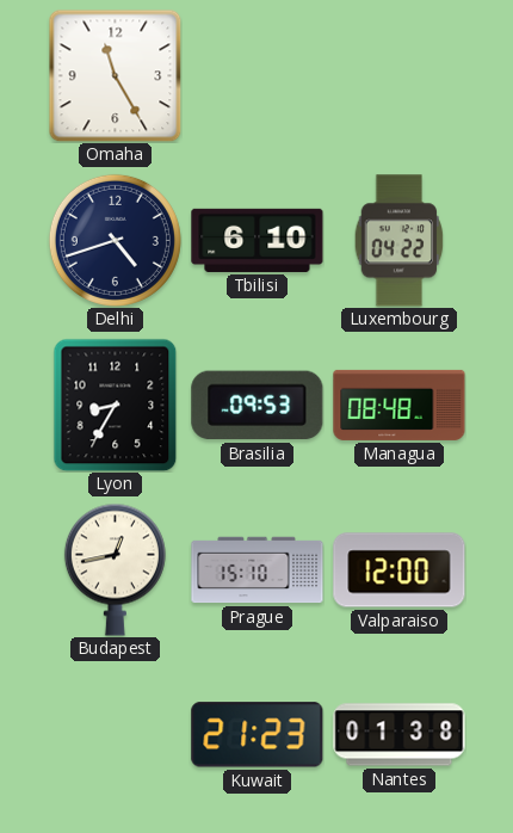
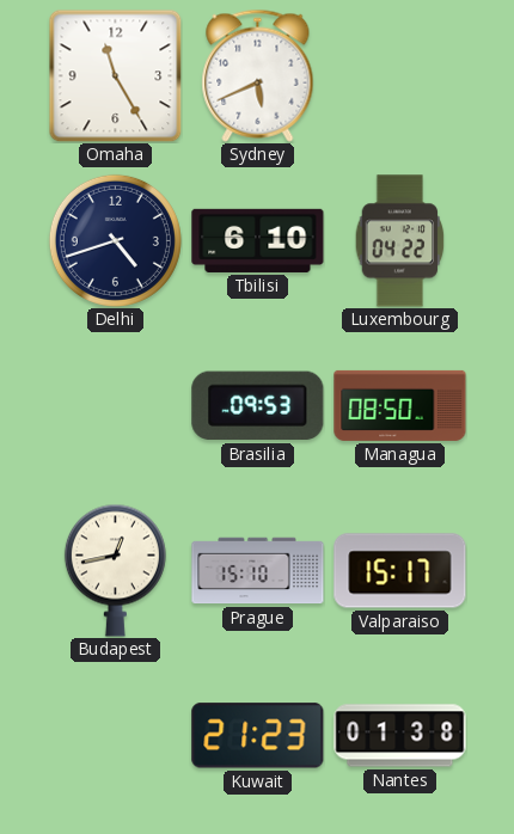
Sydney: none -> 5:41 (258, 75)
Lyon: 8:35 -> none (116, 405)
Managua: 08:48 -> 08:50 (400, 405)
Valparaiso: 12:00 -> 15:17 (400, 571)
